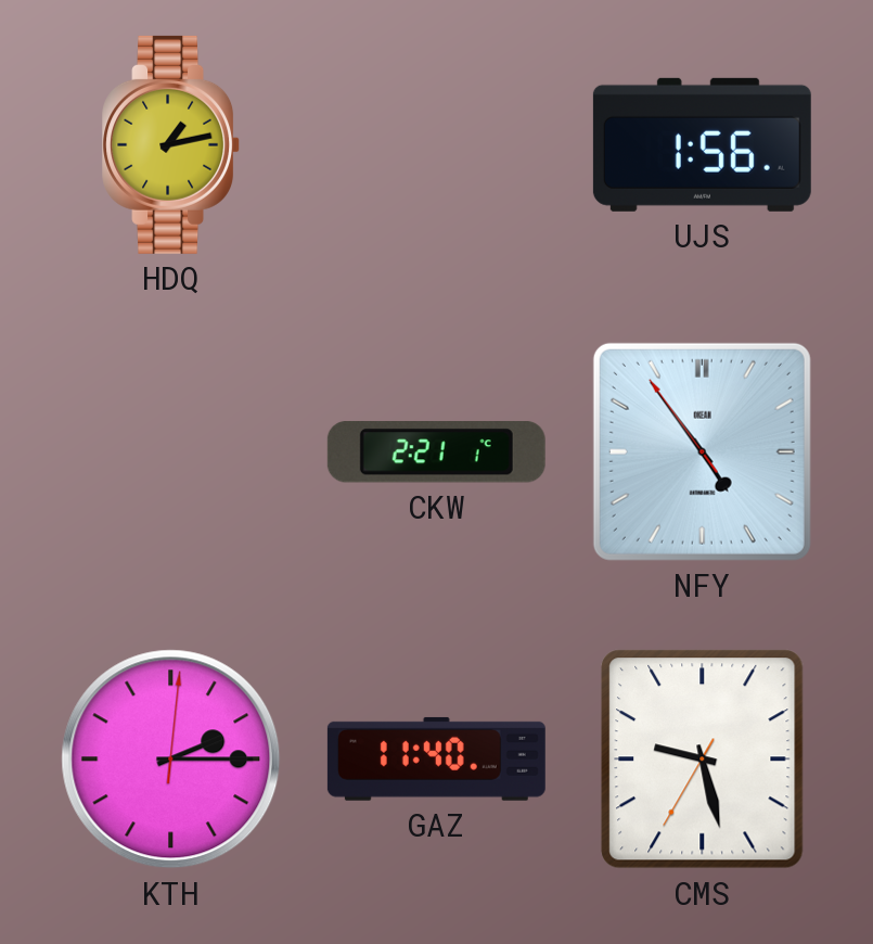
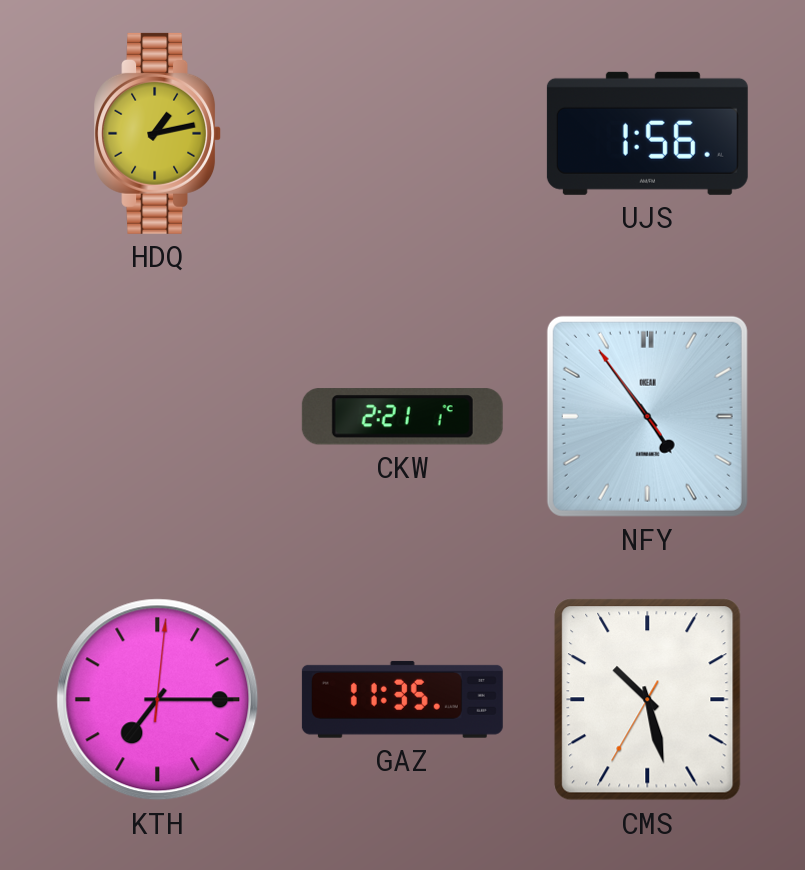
KTH: 2:15 -> 7:15 (158, 700)
GAZ: 11:40 -> 11:35 (402, 699)
CMS: 9:27 -> 10:27 (648, 700)
